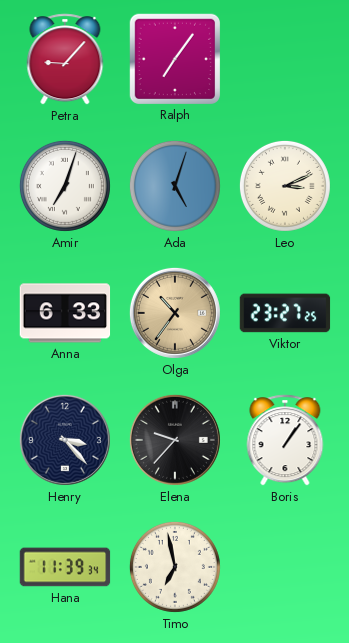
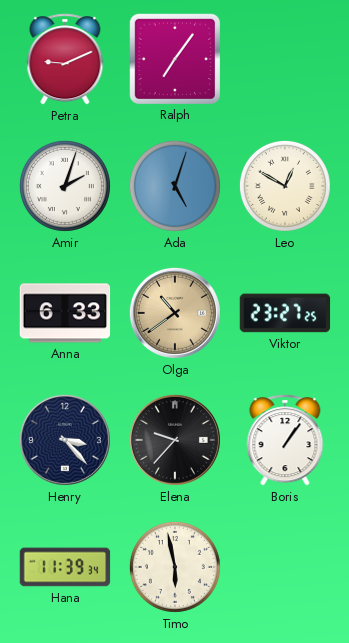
Petra: 9:07 -> 9:11 (65, 59)
Amir: 7:03 -> 2:03 (65, 186)
Leo: 3:11 -> 12:50 (285, 186)
Olga: 10:36 -> 10:39 (175, 313)
Timo: 6:58 -> 5:58 (175, 567)
